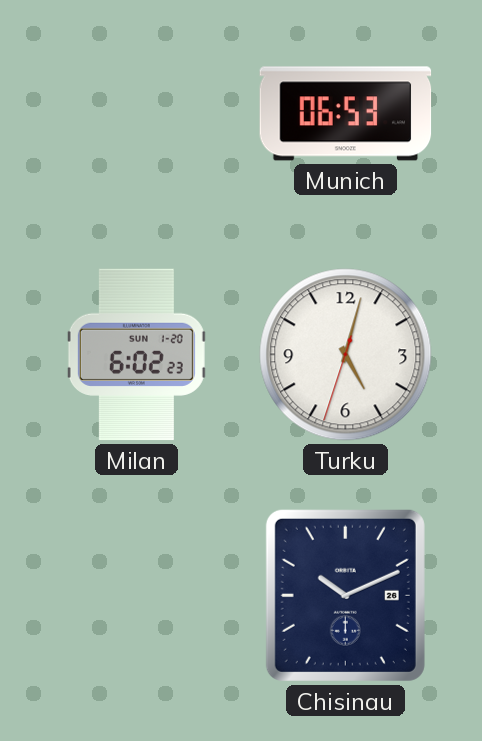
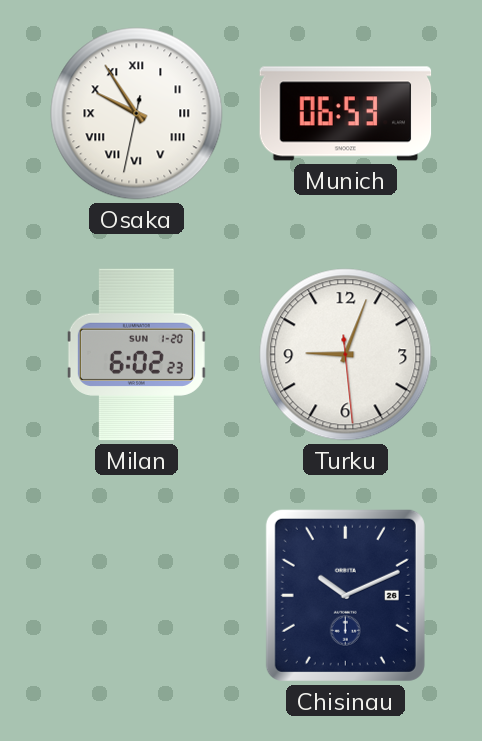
Osaka: none -> 9:54 (137, 114)
Turku: 5:02 -> 9:03 (346, 355)
